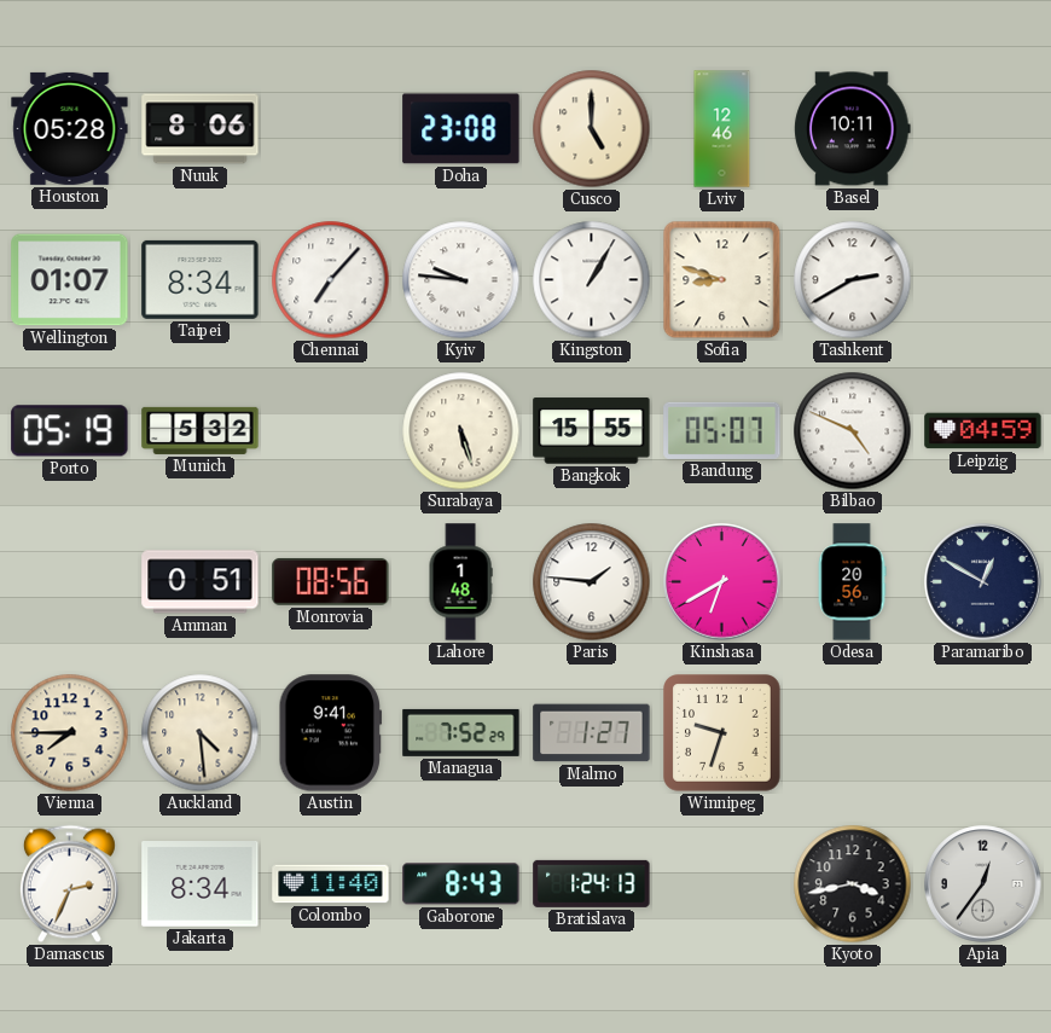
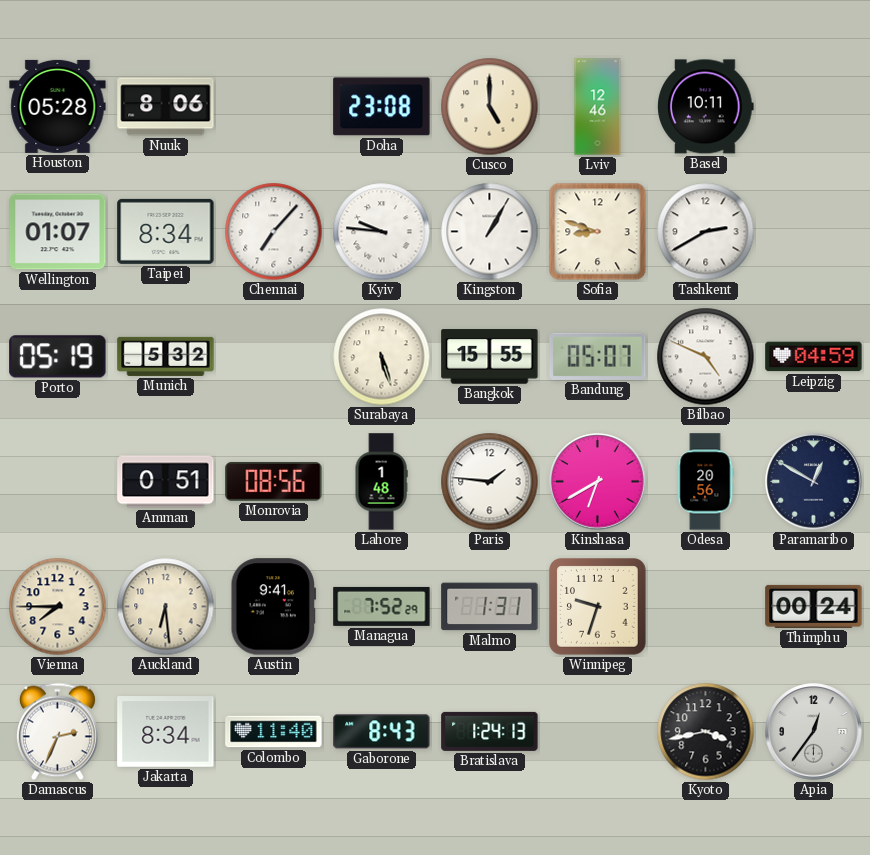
Auckland: 4:29 -> 6:29 (166, 607)
Malmo: 1:27 -> 1:31 (490, 607)
Thimphu: none -> 00:24 (814, 606)
